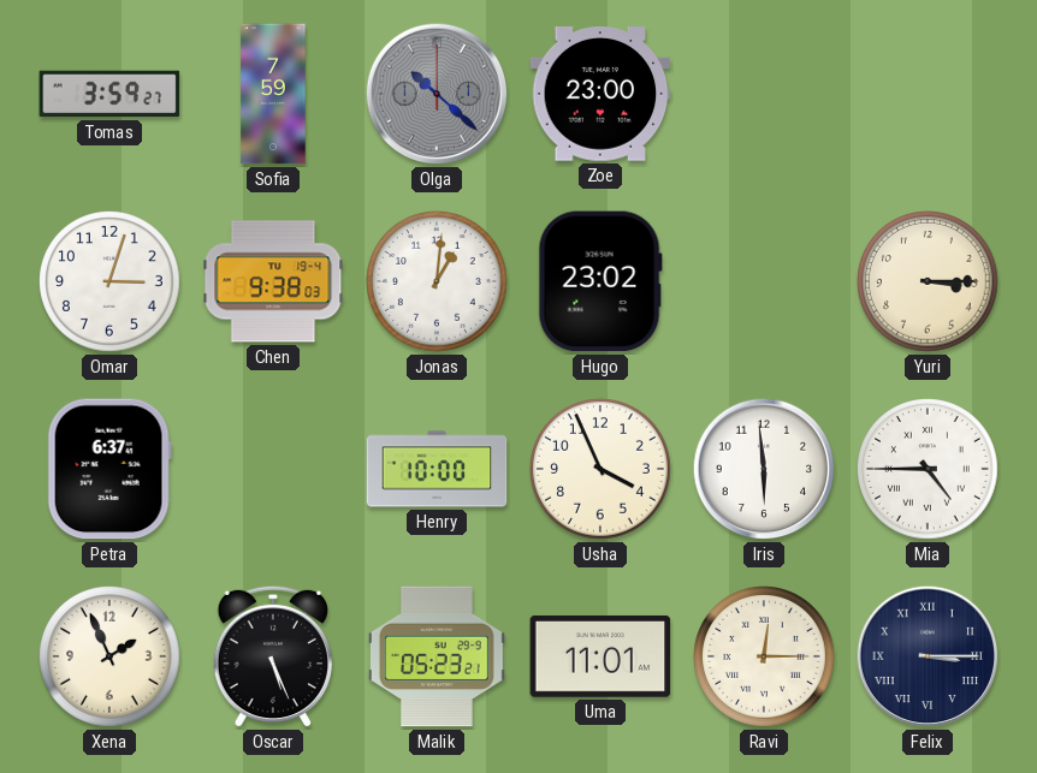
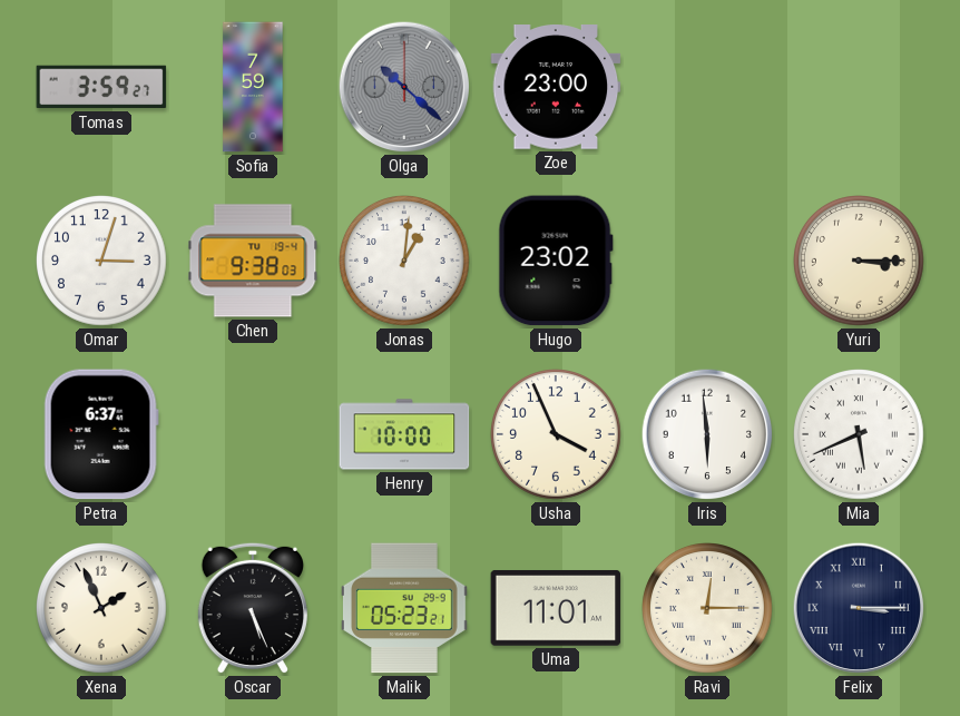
Mia: 4:45 -> 5:41 (860, 435)
